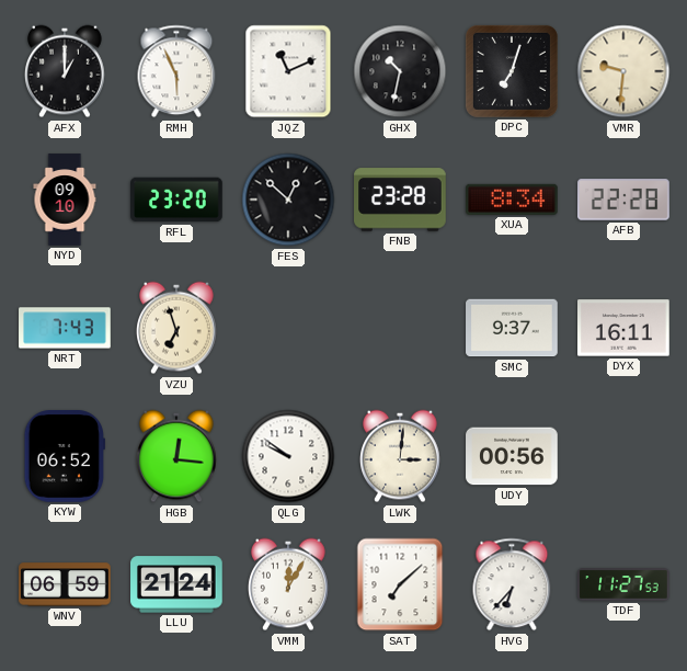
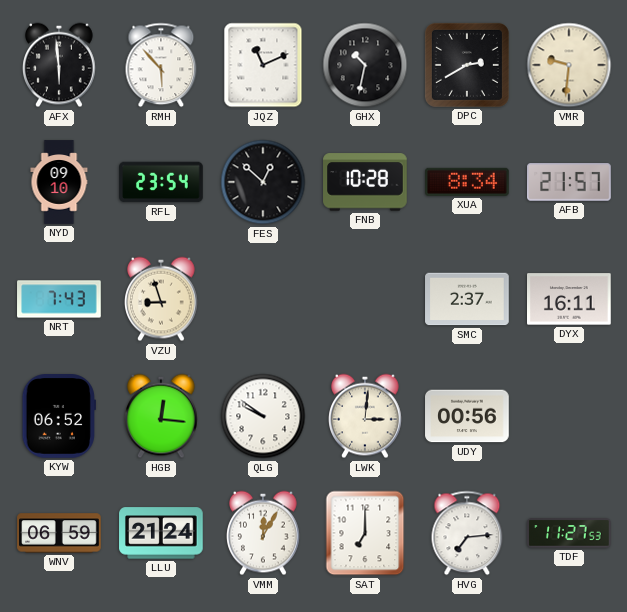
AFX: 1:00 -> 5:59 (60, 65)
RMH: 5:56 -> 5:53 (161, 65)
DPC: 7:03 -> 2:40 (467, 65)
RFL: 23:20 -> 23:54 (161, 182)
FNB: 23:28 -> 10:28 (365, 182)
AFB: 22:28 -> 21:57 (569, 182)
VZU: 6:57 -> 8:57 (162, 299)
SMC: 9:37 -> 2:37 (467, 299)
SAT: 7:08 -> 7:00 (365, 533)
HVG: 6:37 -> 7:14 (467, 533)
